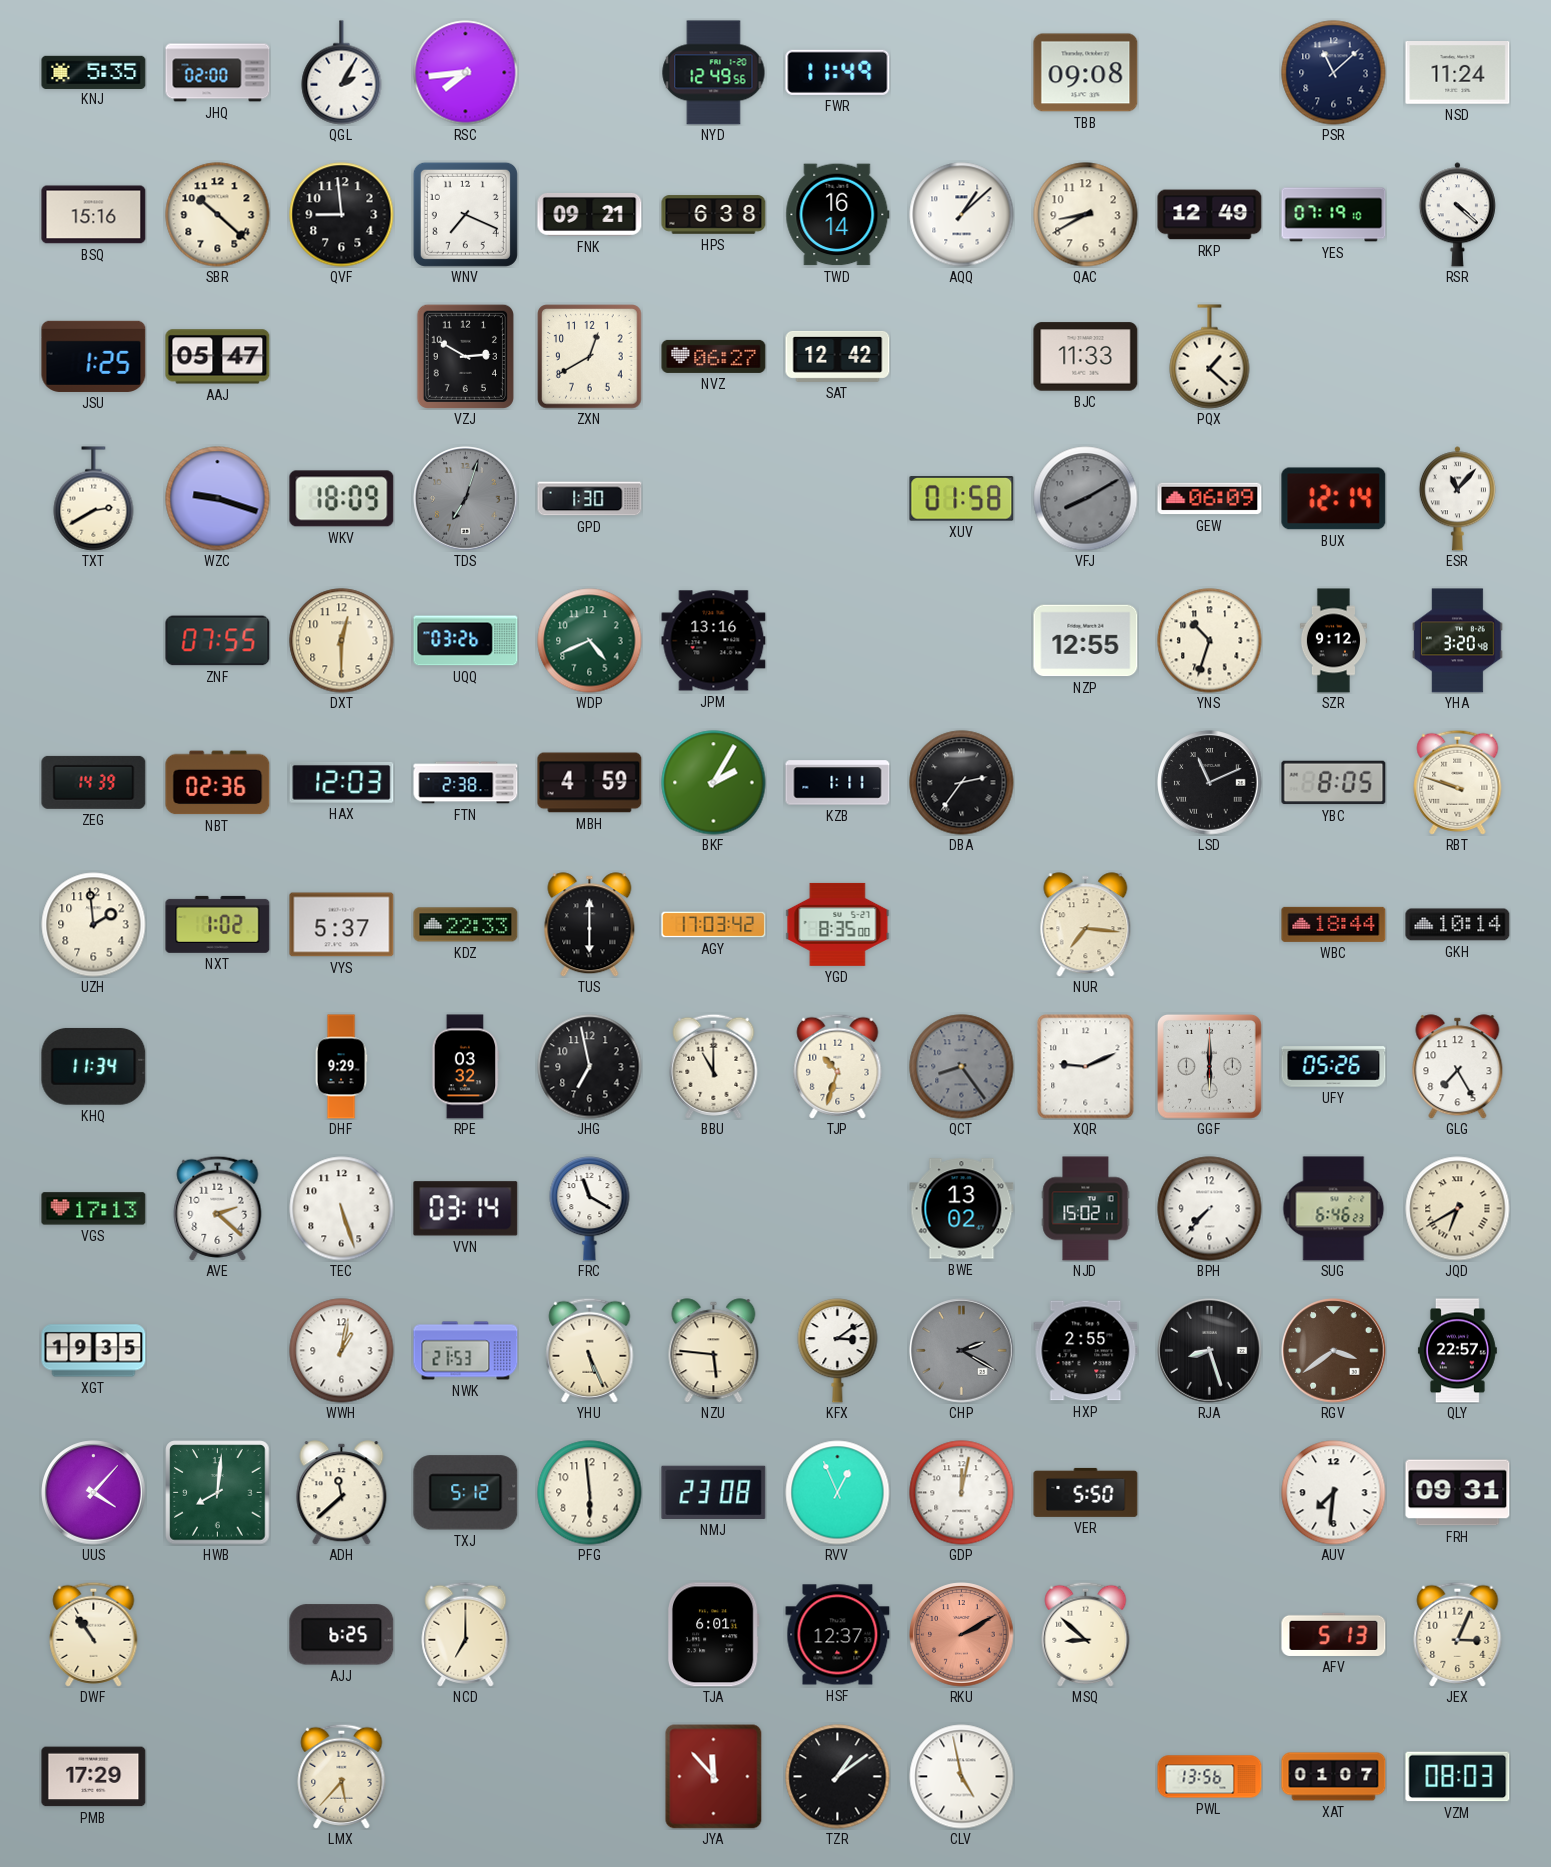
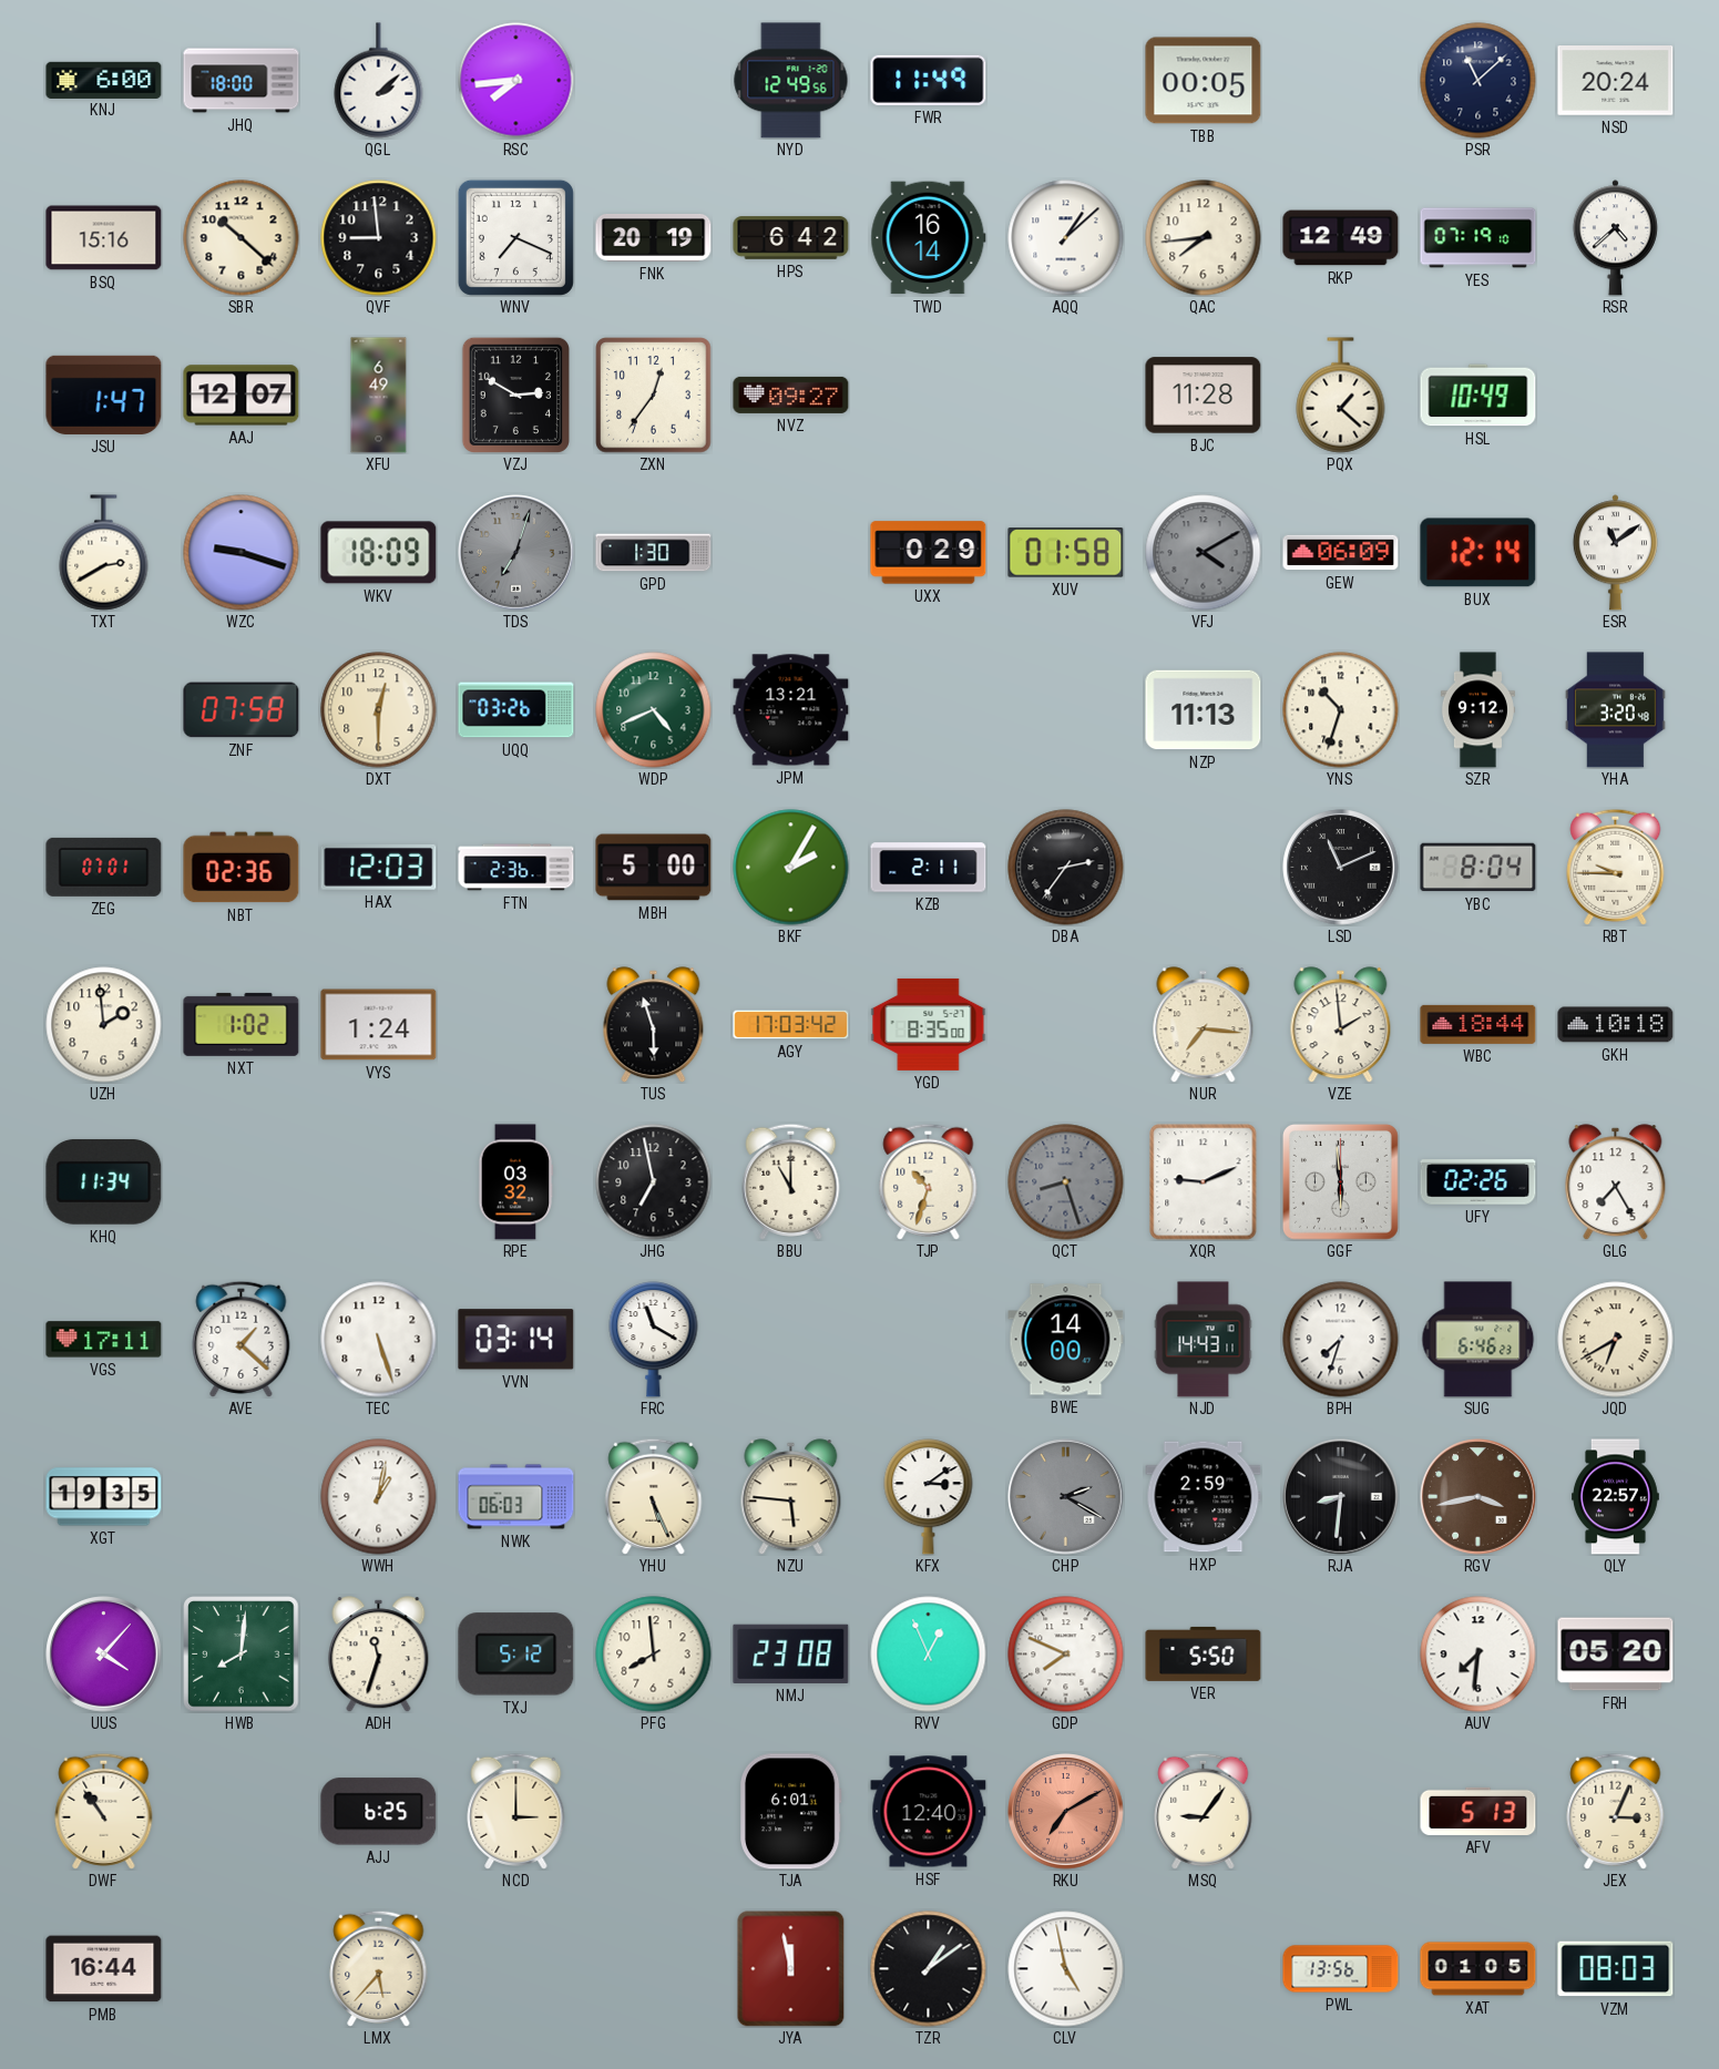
KNJ: 5:35 -> 6:00 (104, 80)
JHQ: 02:00 -> 18:00 (242, 81)
QGL: 2:05 -> 2:08 (379, 81)
TBB: 09:08 -> 00:05 (1204, 81)
NSD: 11:24 -> 20:24 (1616, 81)
FNK: 09:21 -> 20:19 (654, 238)
HPS: 6:38 -> 6:42 (791, 238)
QAC: 8:40 -> 7:44 (1204, 238)
RSR: 4:22 -> 4:38 (1615, 238)
JSU: 1:25 -> 1:47 (104, 395)
AAJ: 05:47 -> 12:07 (242, 396)
XFU: none -> 6:49 (379, 396)
ZXN: 12:40 -> 12:36 (654, 396)
NVZ: 06:27 -> 09:27 (791, 395)
SAT: 12:42 -> none (838, 356)
BJC: 11:33 -> 11:28 (1204, 396)
HSL: none -> 10:49 (1478, 396)
UXX: none -> 0:29 (929, 553)
VFJ: 8:10 -> 4:10 (1204, 553)
ESR: 11:07 -> 11:09 (1615, 553)
ZNF: 07:55 -> 07:58 (242, 710)
JPM: 13:16 -> 13:21 (791, 710)
NZP: 12:55 -> 11:13 (1204, 710)
ZEG: 14:39 -> 07:01 (104, 867)
FTN: 2:38 -> 2:36 (516, 868)
MBH: 4:59 -> 5:00 (654, 868)
KZB: 1:11 -> 2:11 (929, 868)
YBC: 8:05 -> 8:04 (1478, 868)
RBT: 9:48 -> 9:45 (1616, 867)
VYS: 5:37 -> 1:24 (379, 1025)
KDZ: 22:33 -> none (466, 925)
TUS: 6:00 -> 5:57 (654, 1025)
VZE: none -> 1:59 (1341, 1025)
GKH: 10:14 -> 10:18 (1616, 1025)
DHF: 9:29 -> none (341, 1067)
QCT: 8:24 -> 8:27 (1066, 1182)
GGF: 6:00 -> 5:59 (1340, 1181)
UFY: 05:26 -> 02:26 (1478, 1182)
VGS: 17:13 -> 17:11 (104, 1340)
AVE: 2:22 -> 1:22 (242, 1339)
BWE: 13:02 -> 14:00 (1066, 1340)
NJD: 15:02 -> 14:43 (1204, 1340)
BPH: 7:37 -> 7:33 (1341, 1340)
NWK: 21:53 -> 06:03 (516, 1497)
HXP: 2:55 -> 2:59 (1204, 1497)
RJA: 8:27 -> 8:31 (1341, 1497)
RGV: 3:39 -> 3:43 (1478, 1497)
ADH: 11:38 -> 11:33 (379, 1655)
PFG: 5:59 -> 7:59 (654, 1655)
GDP: 12:02 -> 7:49 (1066, 1655)
FRH: 09:31 -> 05:20 (1616, 1655)
NCD: 7:00 -> 3:00 (516, 1811)
HSF: 12:37 -> 12:40 (929, 1812)
RKU: 2:10 -> 7:10 (1066, 1812)
MSQ: 8:52 -> 9:06 (1204, 1811)
PMB: 17:29 -> 16:44 (104, 1969)
JYA: 11:53 -> 11:58 (791, 1969)
XAT: 01:07 -> 01:05 (1478, 1969)
